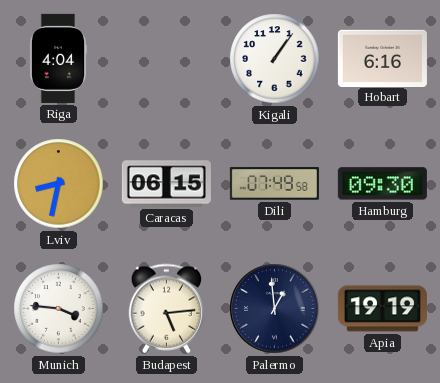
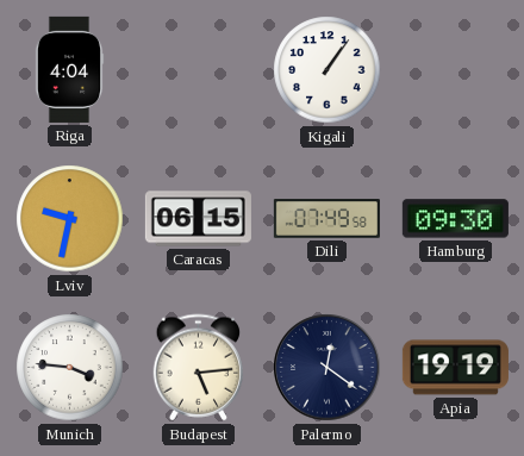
Hobart: 6:16 -> none (382, 58)
Lviv: 8:32 -> 9:32 (70, 219)
Palermo: 12:59 -> 12:21 (327, 368)
